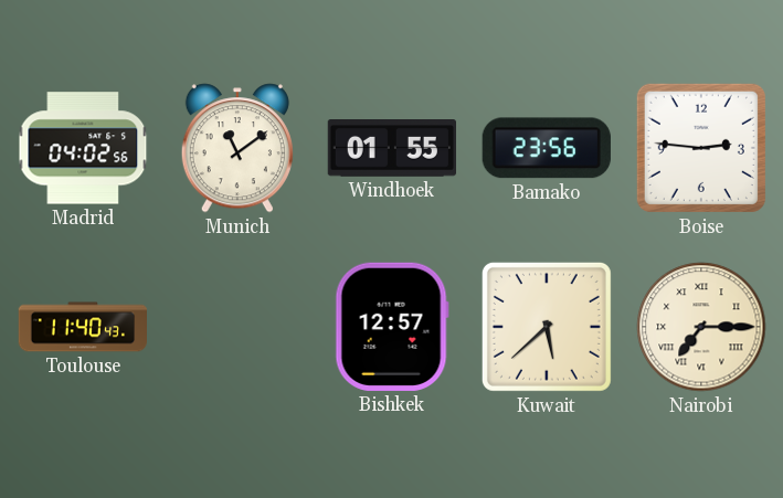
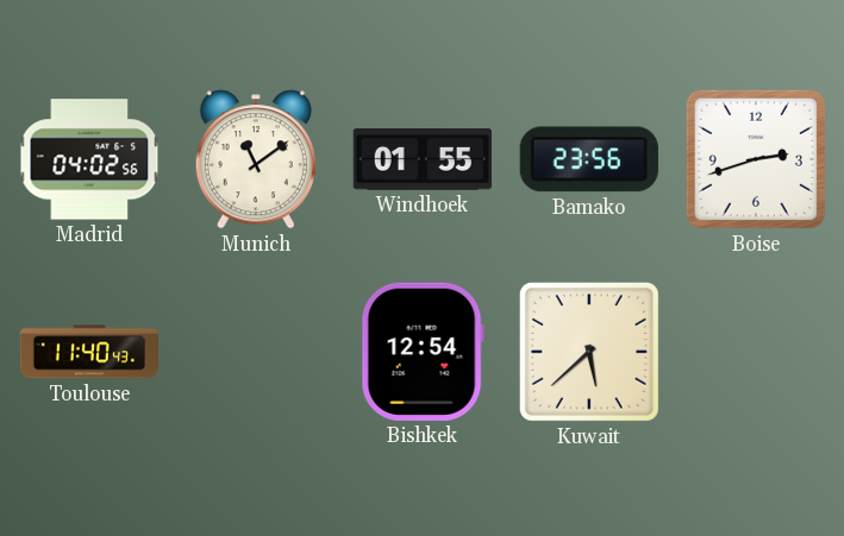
Boise: 2:46 -> 2:42 (756, 159)
Bishkek: 12:57 -> 12:54 (423, 352)
Nairobi: 7:15 -> none (701, 327)
